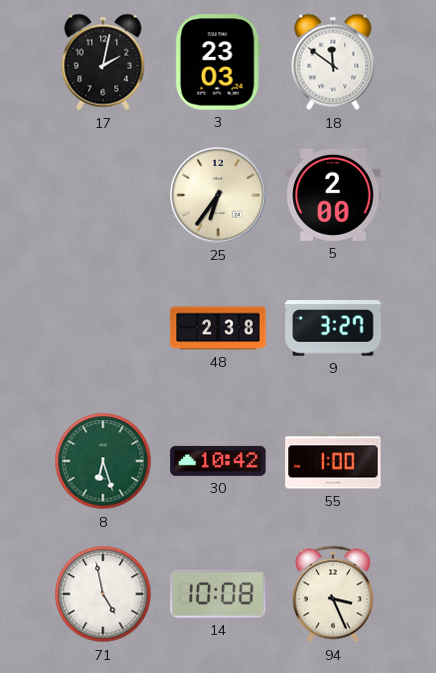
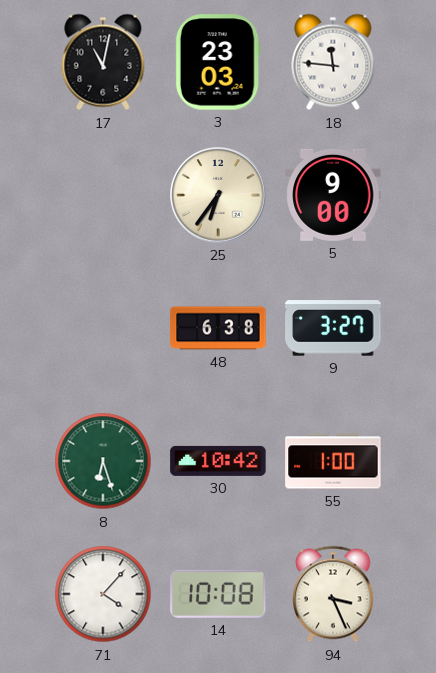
17: 2:02 -> 11:02 (103, 62)
18: 11:51 -> 11:46 (333, 62)
5: 2:00 -> 9:00 (333, 195)
48: 2:38 -> 6:38 (218, 328)
71: 4:58 -> 4:07 (103, 594)
